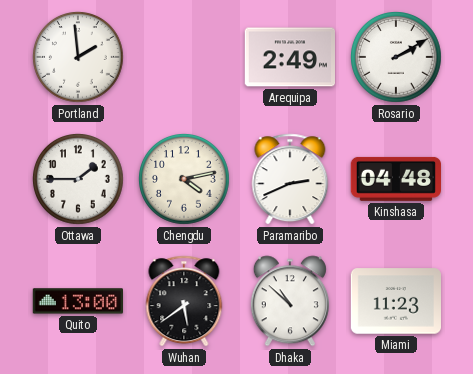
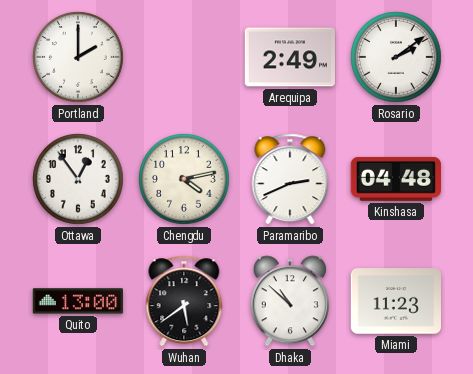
Portland: 1:59 -> 2:00 (79, 58)
Rosario: 2:10 -> 2:09 (397, 58)
Ottawa: 1:45 -> 12:54 (79, 180)
